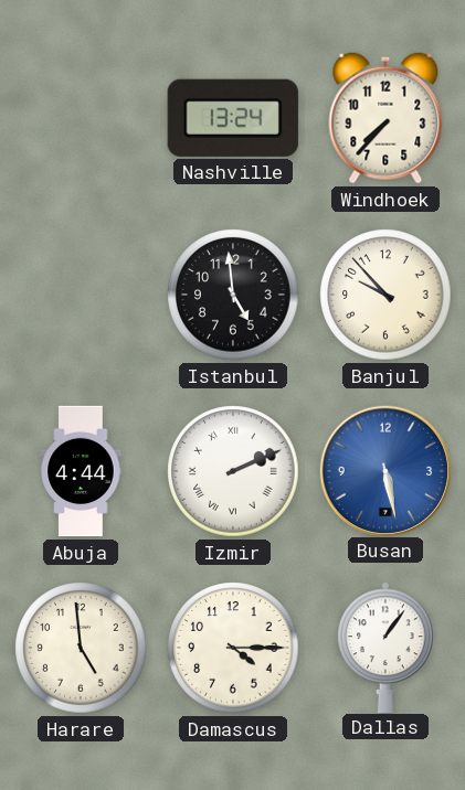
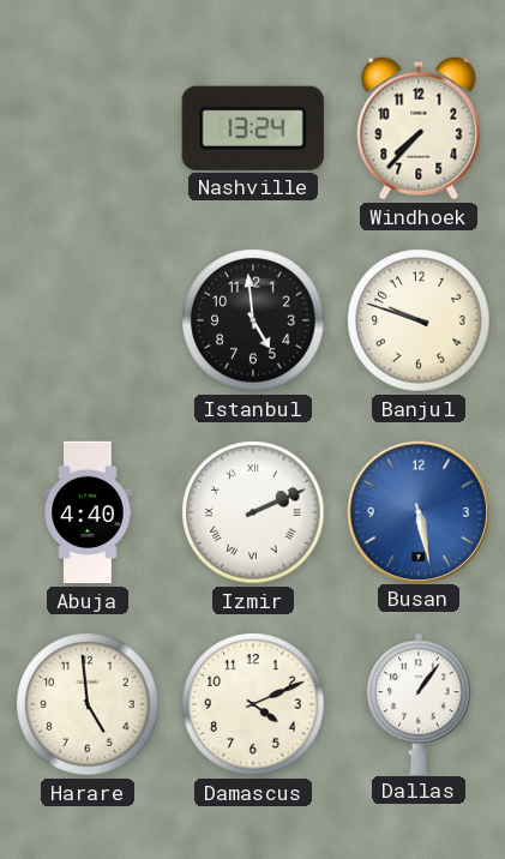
Banjul: 9:53 -> 9:48 (419, 320)
Abuja: 4:44 -> 4:40 (88, 512)
Damascus: 4:15 -> 4:11 (253, 704)
